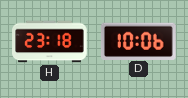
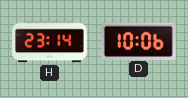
H: 23:18 -> 23:14 (50, 42)
